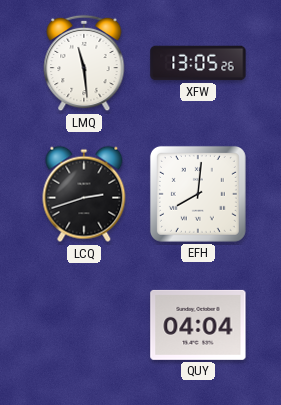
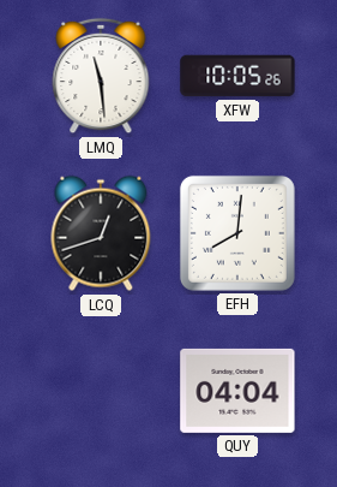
XFW: 13:05 -> 10:05 (237, 76)
LCQ: 2:42 -> 12:42 (101, 233)
